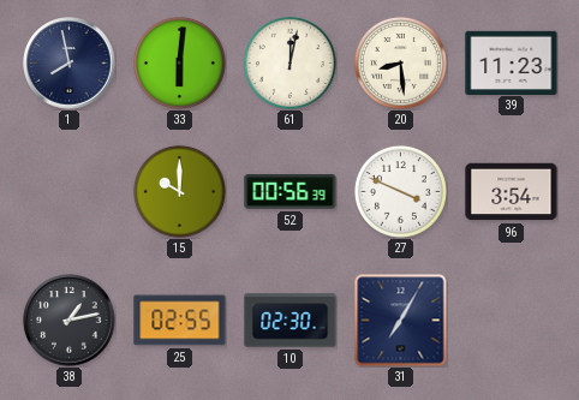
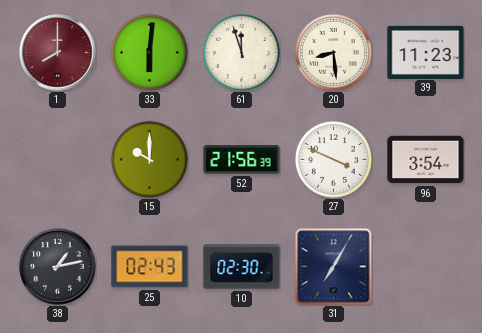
1: 7:58 -> 8:00 (58, 53)
1 dial: navy -> burgundy (58, 53)
61: 12:02 -> 11:57 (241, 52)
52: 00:56 -> 21:56 (242, 160)
25: 02:55 -> 02:43 (150, 267)
